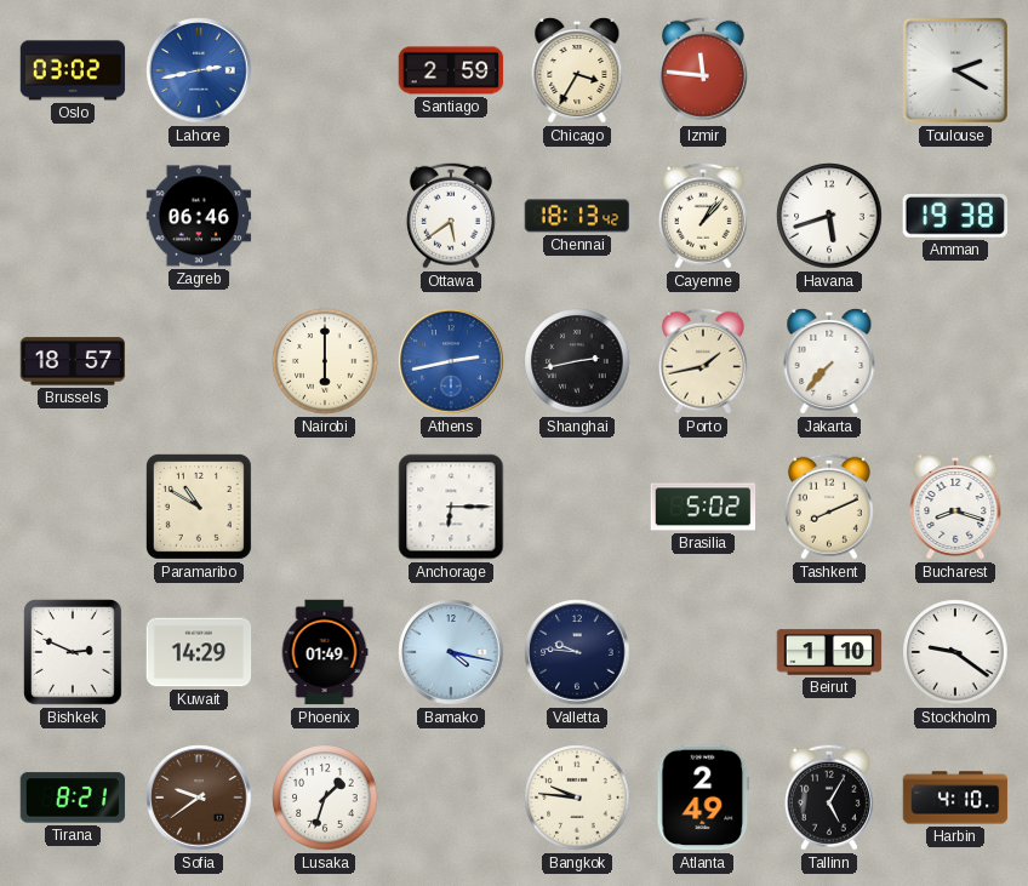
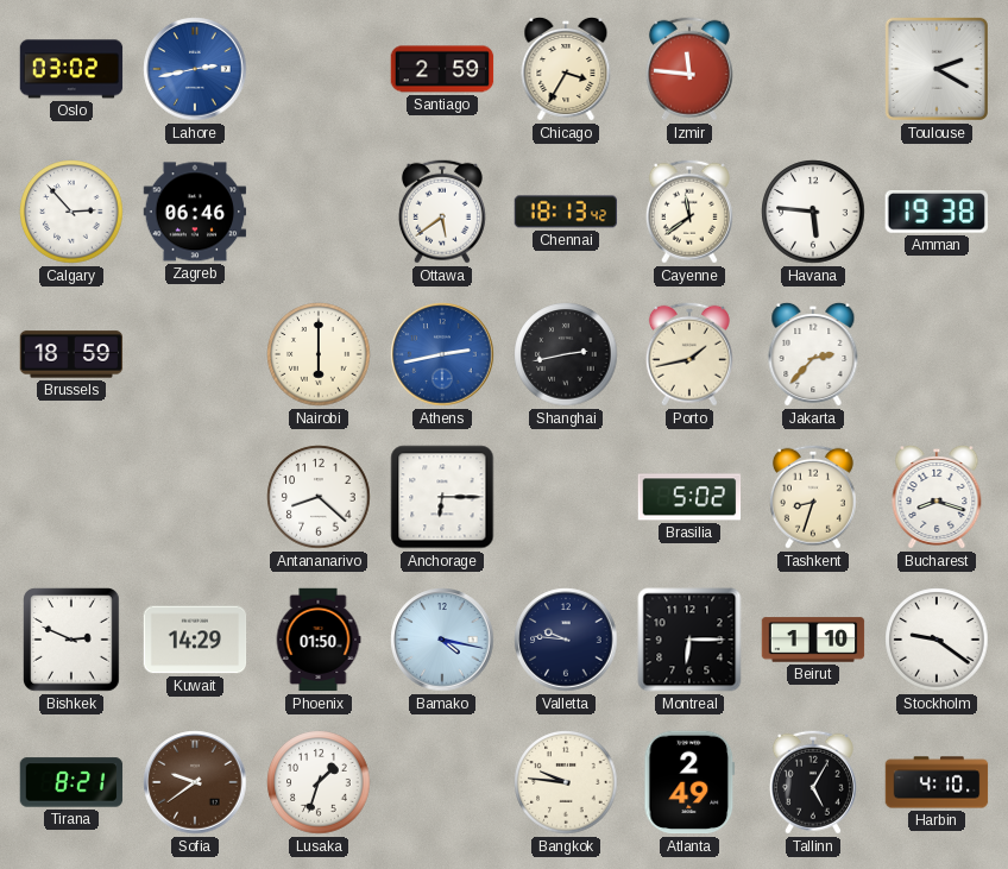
Calgary: none -> 2:53 (71, 212)
Cayenne: 1:07 -> 11:39 (689, 212)
Havana: 5:42 -> 5:46 (813, 212)
Brussels: 18:57 -> 18:59 (71, 354)
Jakarta: 7:37 -> 2:37 (813, 354)
Paramaribo: 10:50 -> none (199, 507)
Antananarivo: none -> 8:22 (319, 497)
Tashkent: 8:11 -> 8:33 (813, 497)
Phoenix: 01:49 -> 01:50 (319, 640)
Montreal: none -> 6:15 (689, 640)
